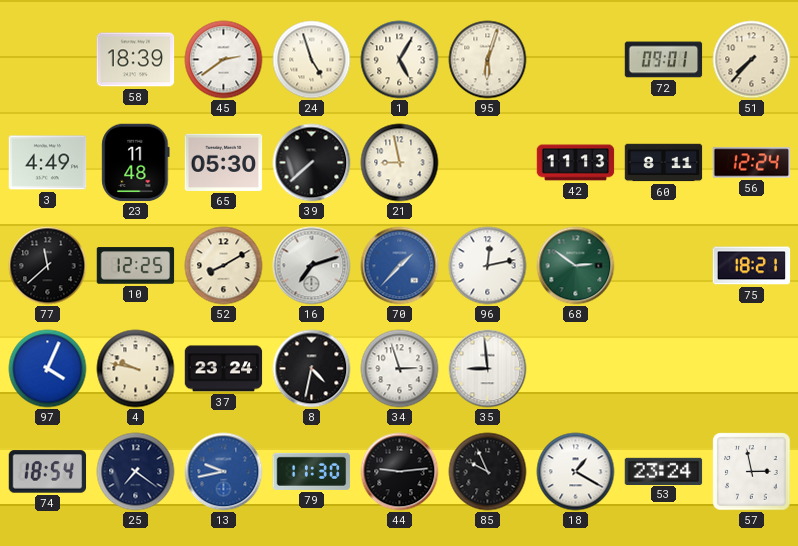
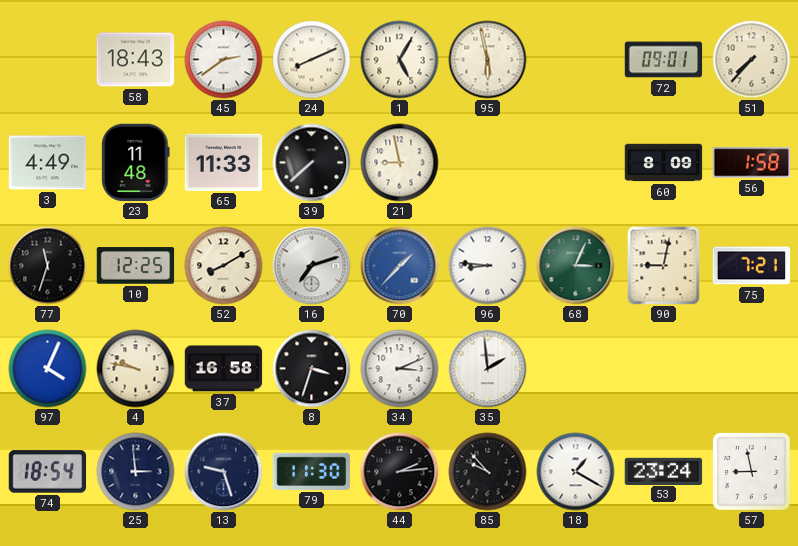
58: 18:39 -> 18:43 (136, 60)
24: 4:57 -> 8:11 (312, 60)
95: 6:03 -> 5:58 (488, 60)
65: 05:30 -> 11:33 (224, 162)
42: 11:13 -> none (576, 163)
60: 8:11 -> 8:09 (664, 163)
56: 12:24 -> 1:58 (752, 163)
77: 11:38 -> 11:33 (48, 266)
96: 12:13 -> 8:46 (488, 266)
68: 2:51 -> 3:04 (576, 266)
90: none -> 9:02 (664, 266)
75: 18:21 -> 7:21 (752, 266)
37: 23:24 -> 16:58 (224, 369)
8: 4:32 -> 3:33 (312, 369)
34: 2:57 -> 3:11 (400, 369)
35: 8:59 -> 1:59 (488, 369)
25: 7:21 -> 2:59 (136, 472)
13: 9:43 -> 9:27 (224, 472)
13 dial: blue -> navy (224, 472)
44: 9:14 -> 2:14 (400, 472)
85: 9:56 -> 9:53 (488, 472)
57: 2:58 -> 8:58 (752, 472)
